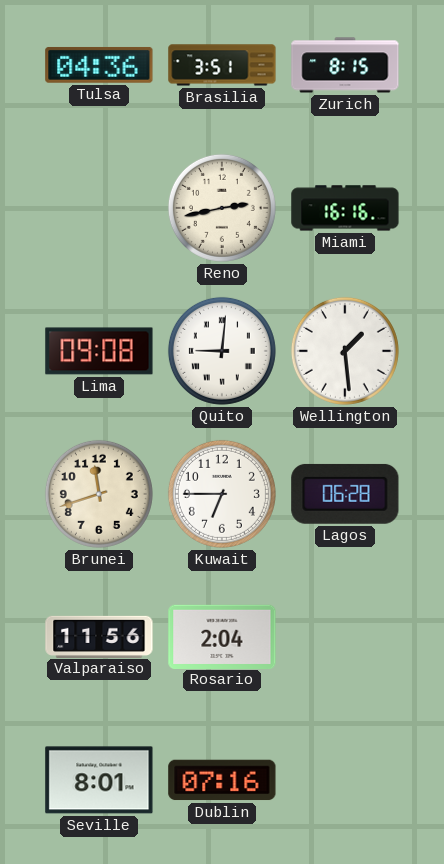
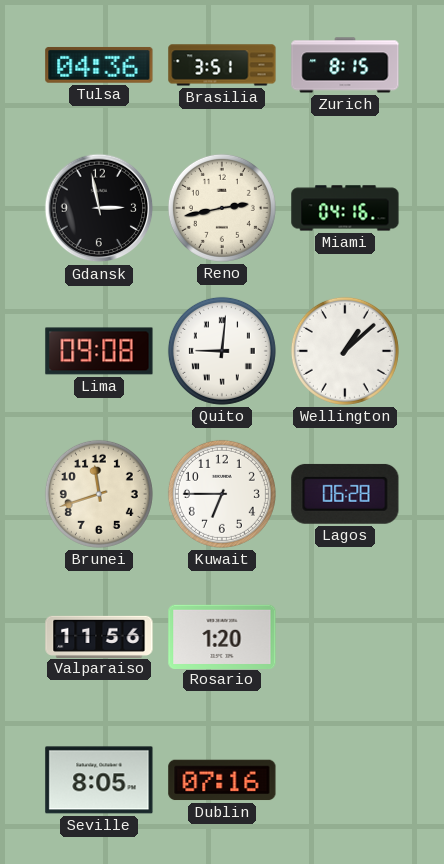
Gdansk: none -> 2:58 (99, 208)
Miami: 16:16 -> 04:16 (345, 208)
Wellington: 1:29 -> 1:08 (345, 351)
Rosario: 2:04 -> 1:20 (222, 636)
Seville: 8:01 -> 8:05 (99, 780)
